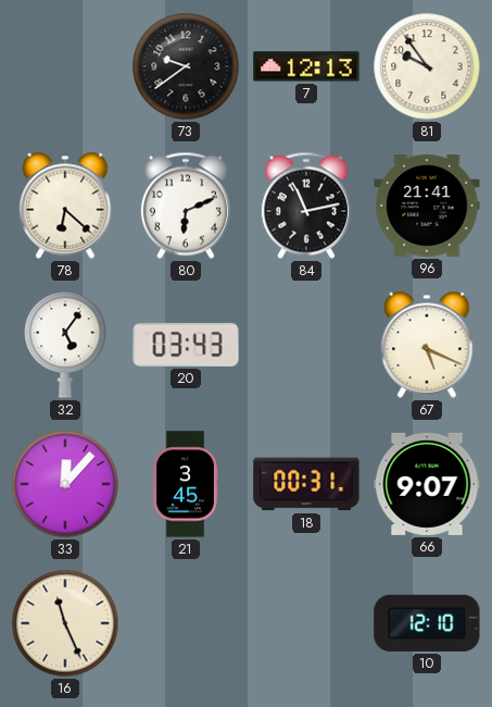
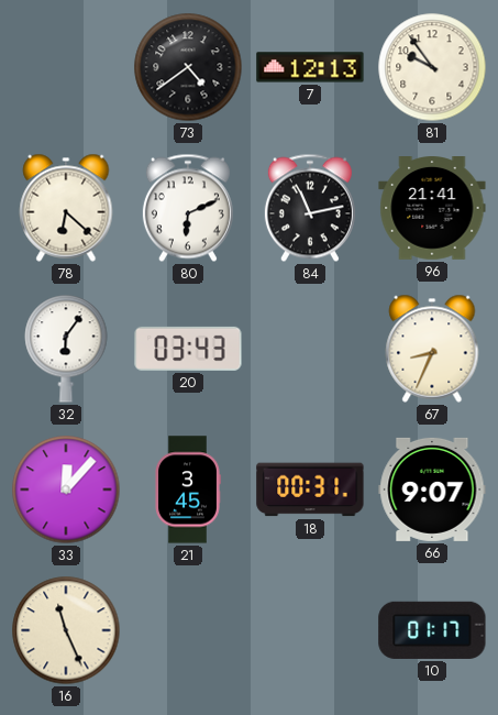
73: 9:39 -> 4:39 (188, 67)
32: 5:06 -> 6:06 (66, 349)
67: 5:19 -> 8:34 (432, 349)
10: 12:10 -> 01:17 (432, 630)
